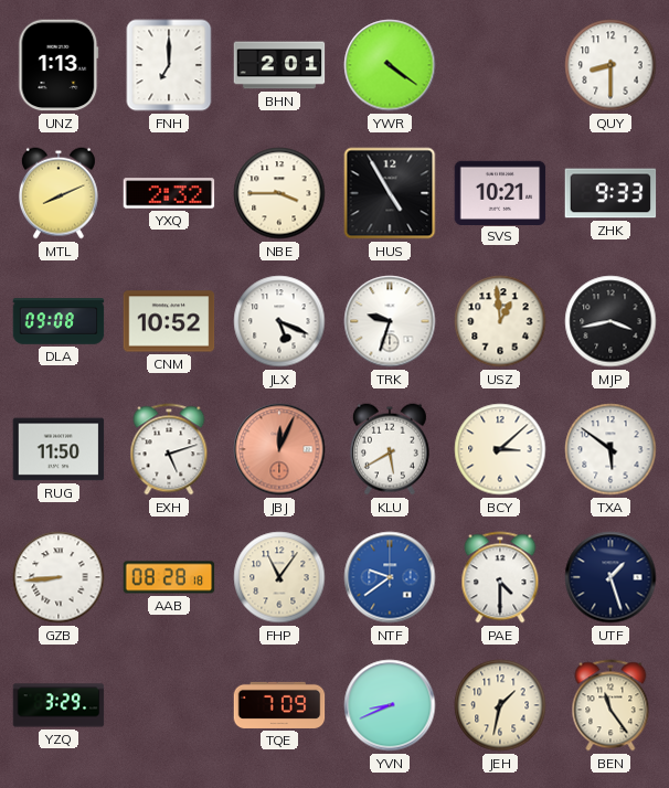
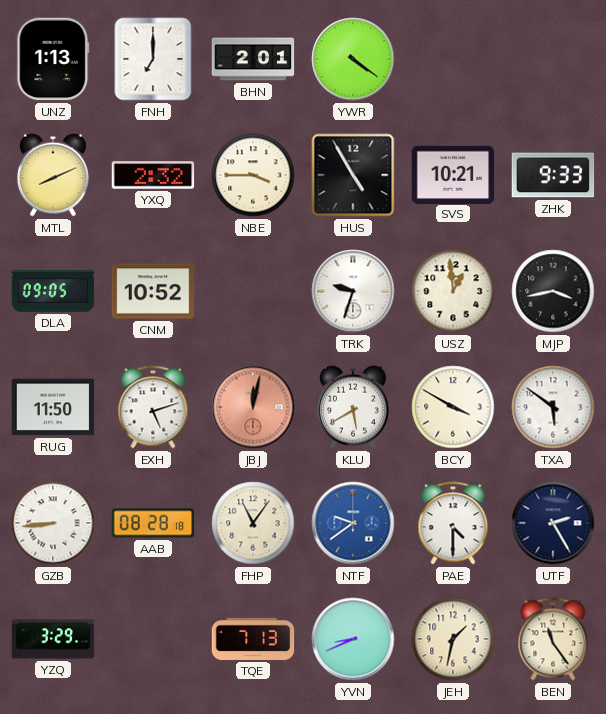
QUY: 8:30 -> none (610, 65)
DLA: 09:08 -> 09:05 (53, 291)
JLX: 5:19 -> none (279, 321)
JBJ: 12:04 -> 12:02 (253, 407)
BCY: 3:08 -> 3:50 (453, 407)
UTF: 1:27 -> 2:25 (553, 523)
TQE: 7:09 -> 7:13 (253, 639)
